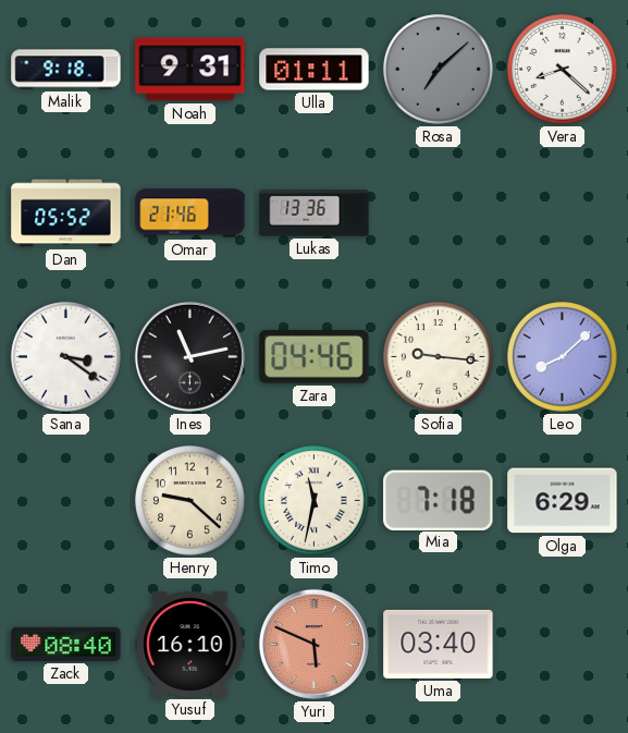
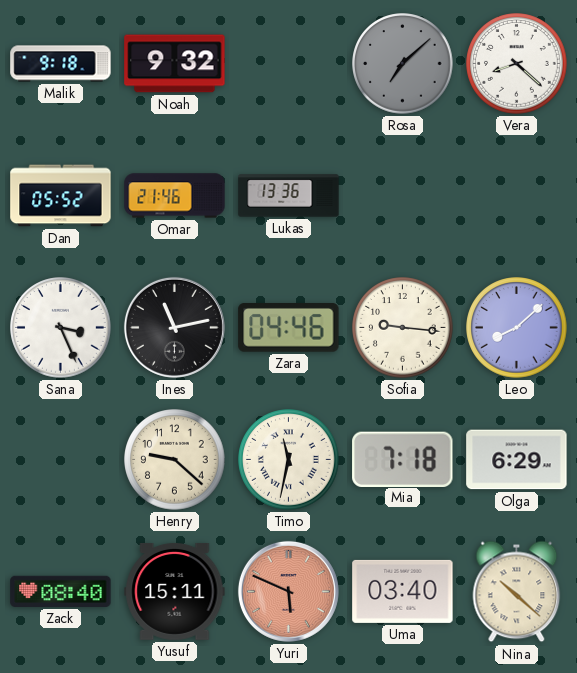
Noah: 9:31 -> 9:32 (175, 64)
Ulla: 01:11 -> none (315, 70)
Sana: 3:21 -> 3:26 (61, 328)
Yusuf: 16:10 -> 15:11 (175, 591)
Nina: none -> 10:22 (517, 592)
